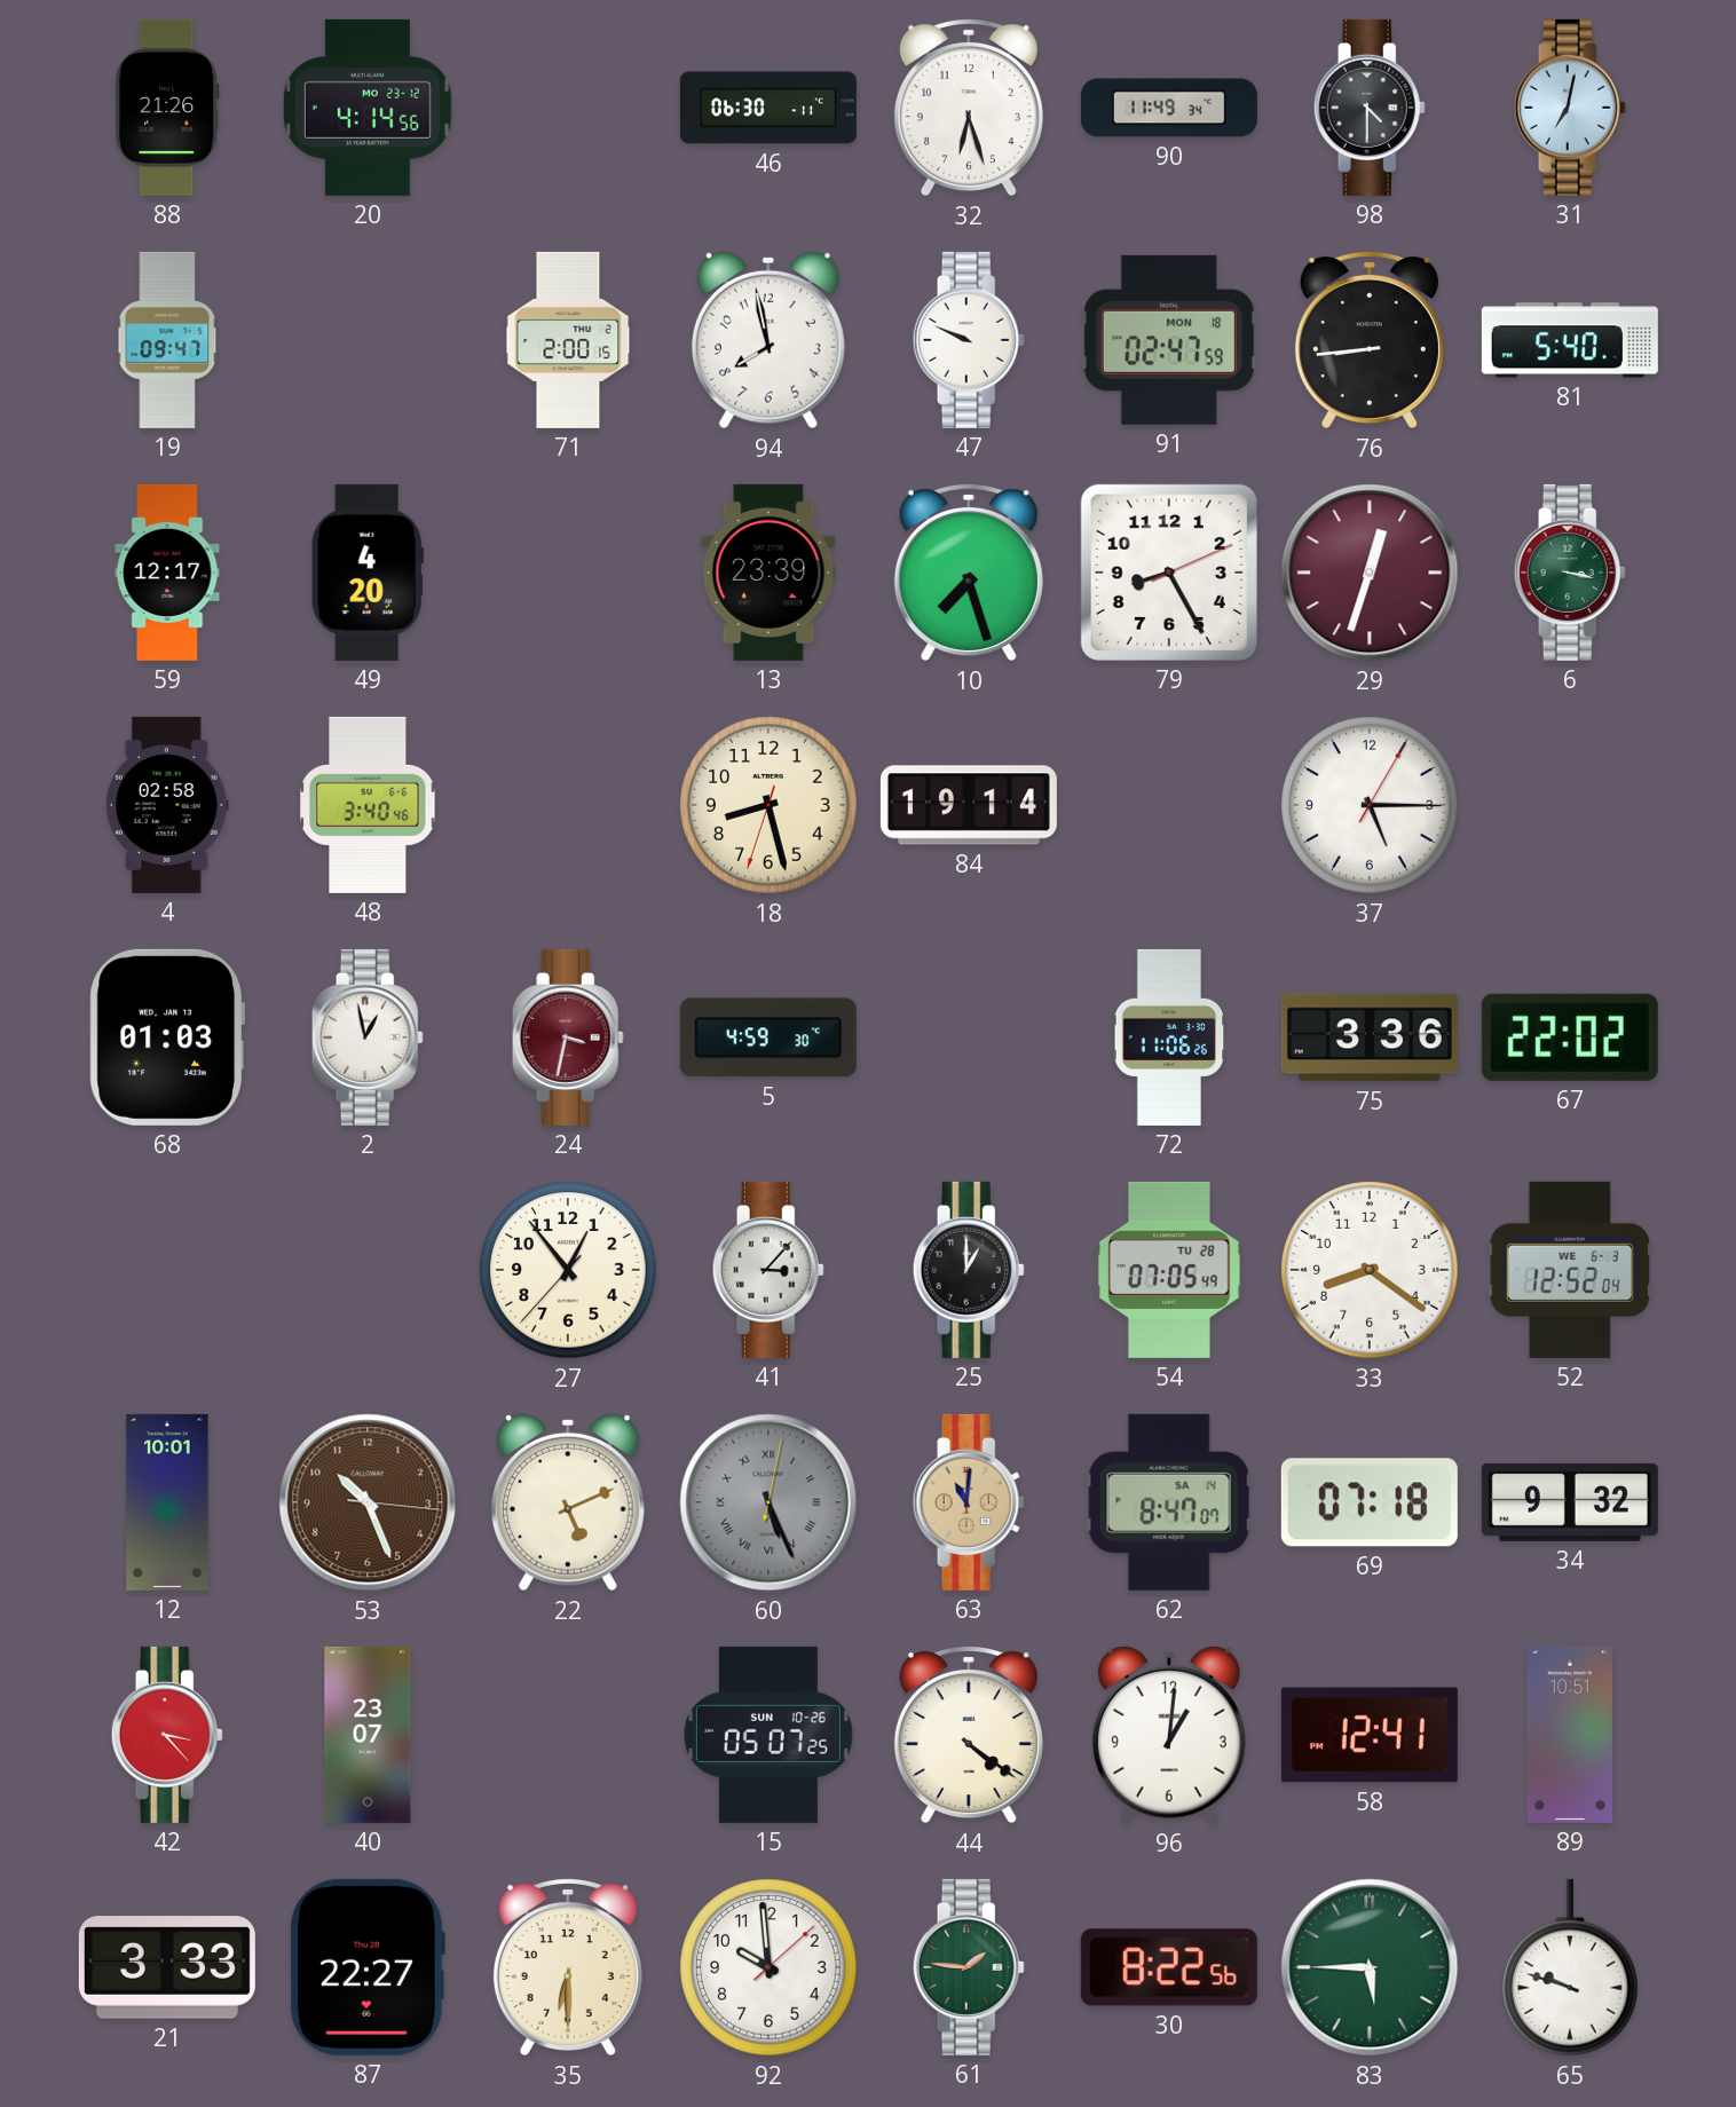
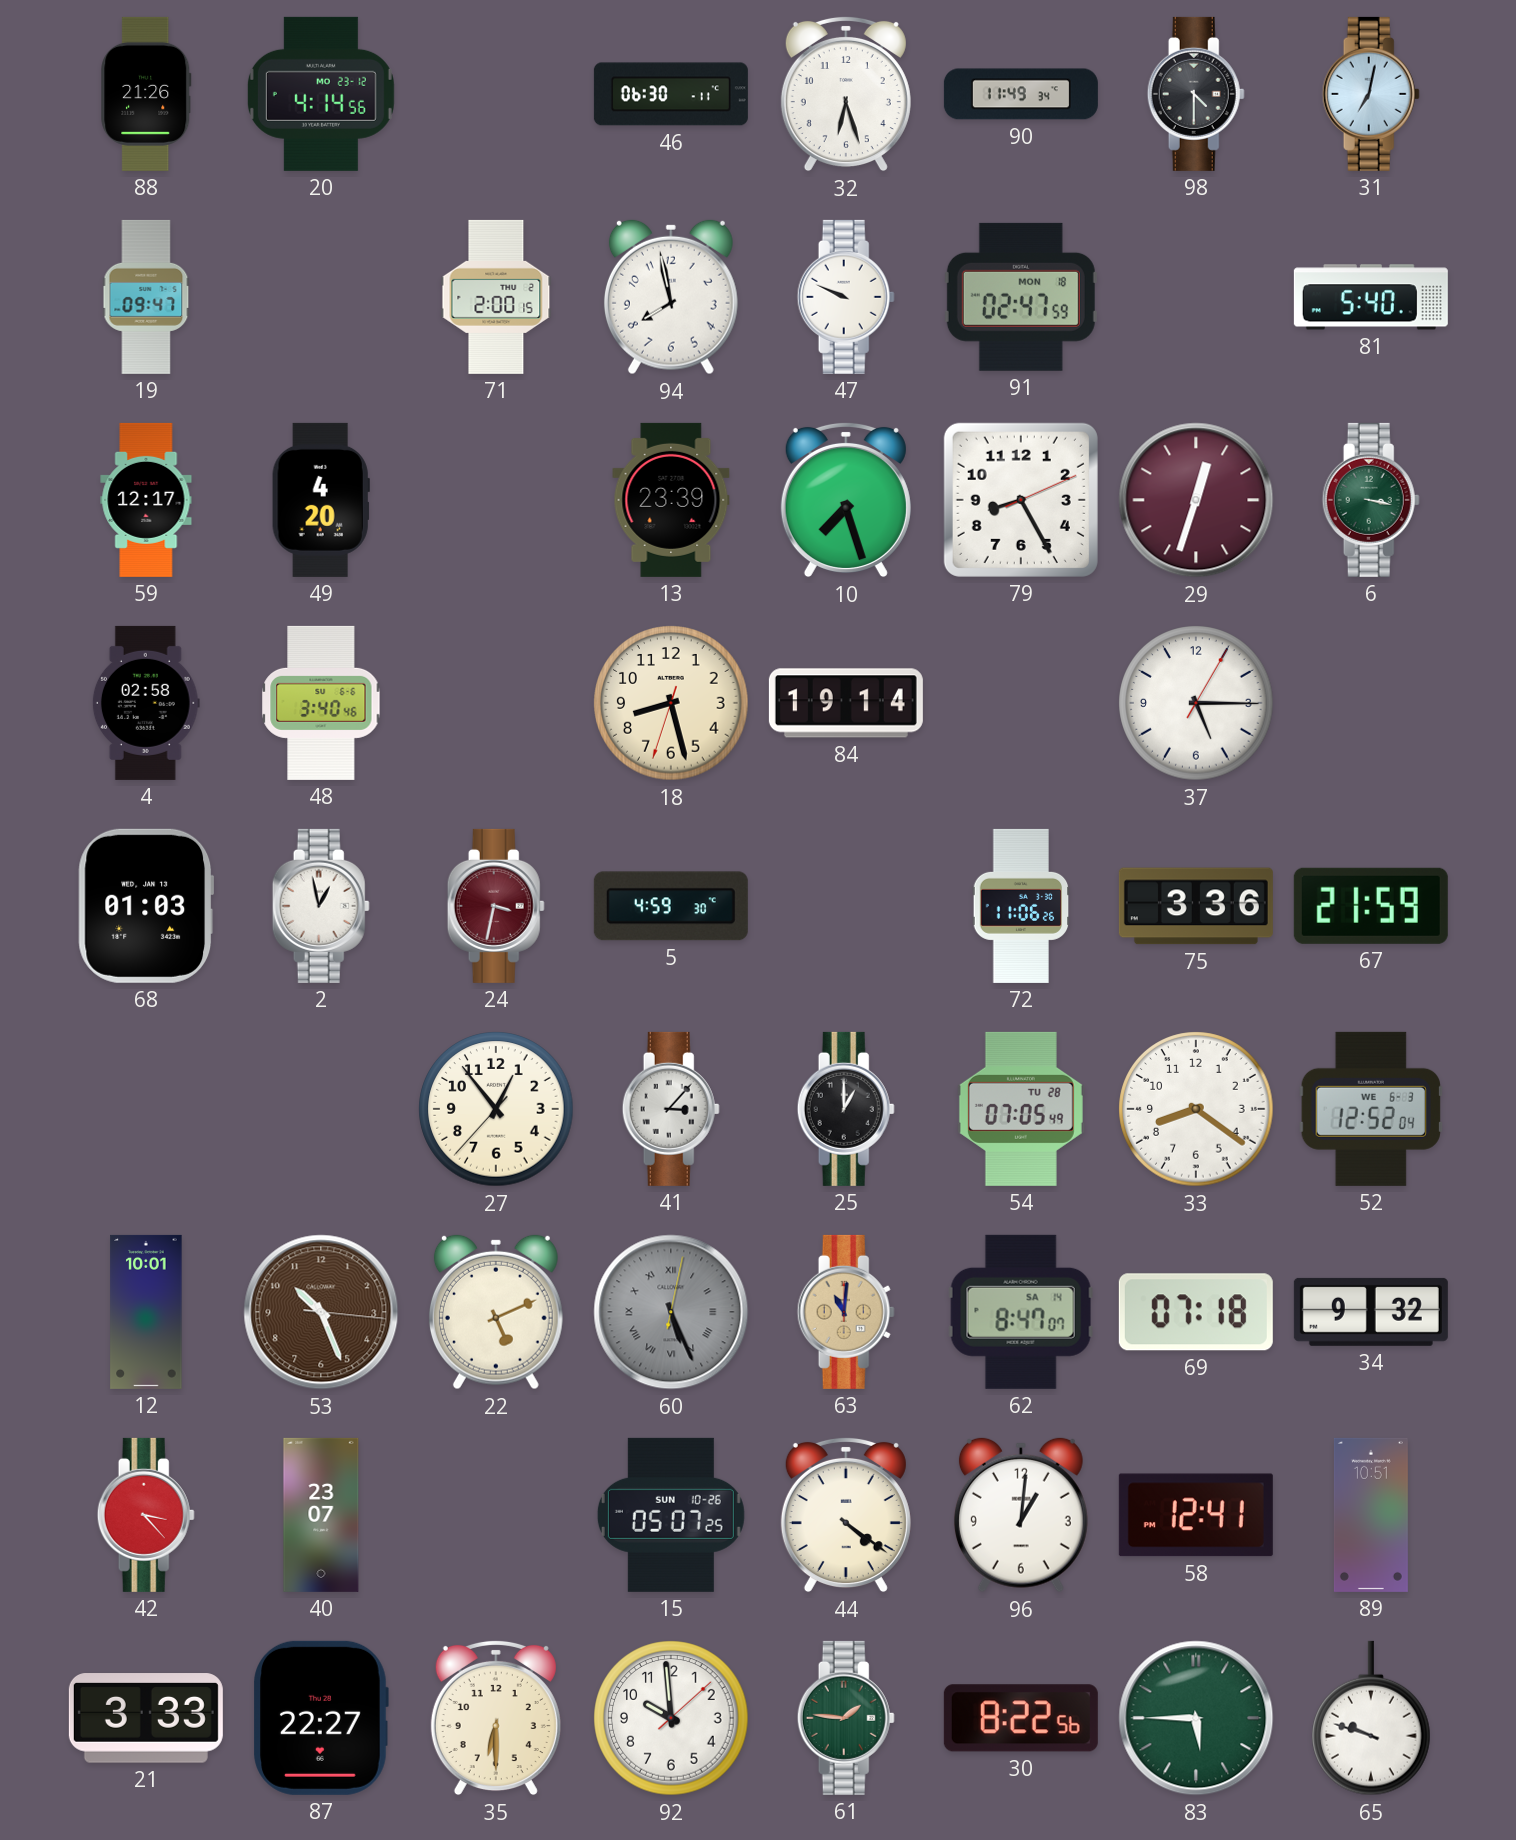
76: 8:44 -> none (1370, 340)
67: 22:02 -> 21:59 (1371, 906)
